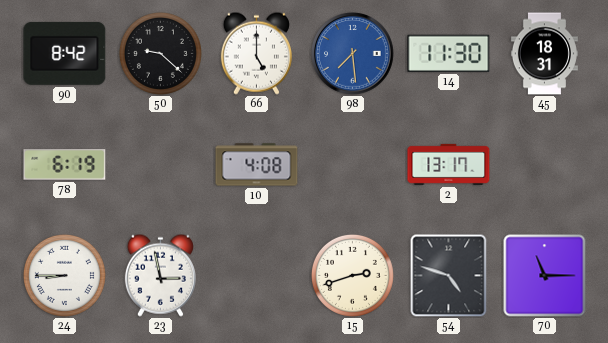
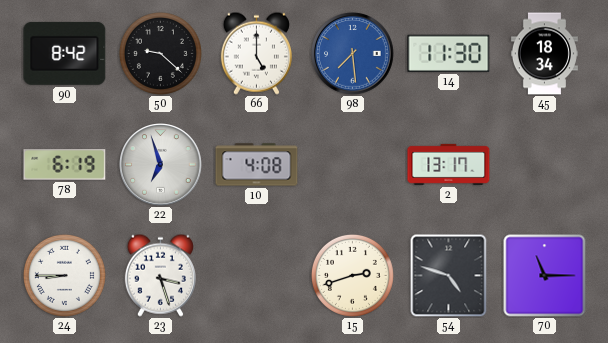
45: 18:31 -> 18:34 (544, 54)
22: none -> 6:57 (161, 165)
23: 2:58 -> 3:27 (160, 275)
